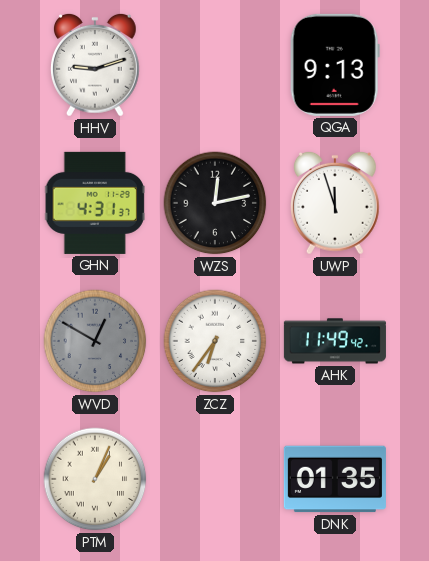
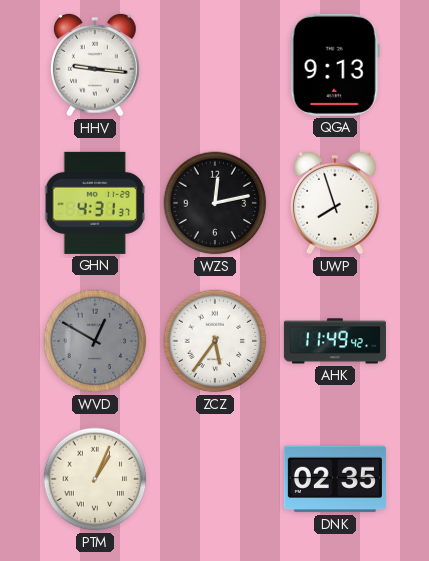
HHV: 9:12 -> 9:16 (96, 65)
UWP: 11:57 -> 7:57 (336, 203)
ZCZ: 6:36 -> 5:36 (215, 341)
DNK: 01:35 -> 02:35 (335, 479)
